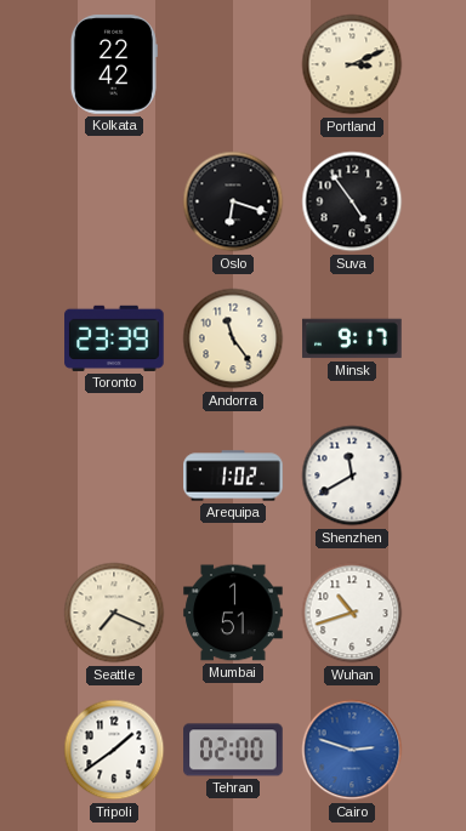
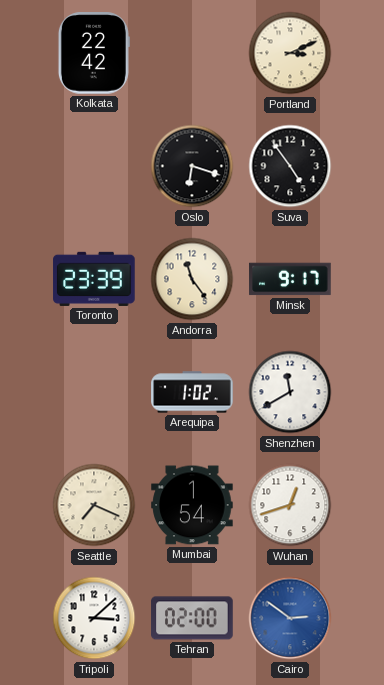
Mumbai: 1:51 -> 1:54 (192, 505)
Wuhan: 10:42 -> 12:42 (290, 505)
Tripoli: 1:39 -> 3:08 (94, 618)
Cairo: 2:48 -> 2:51 (290, 618)
